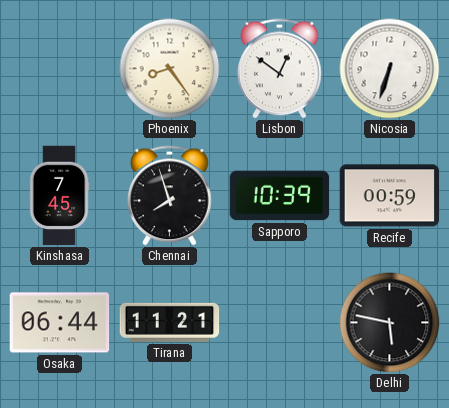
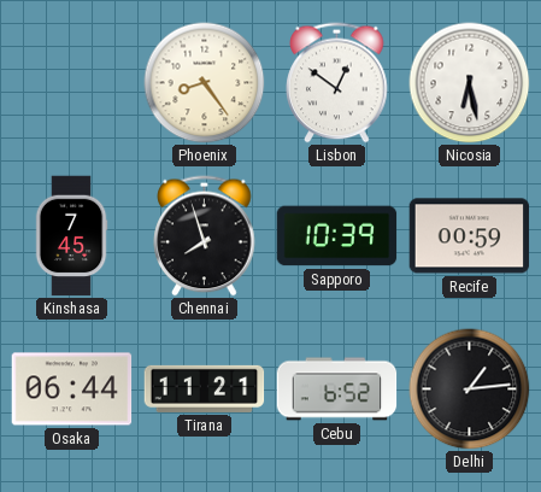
Nicosia: 6:33 -> 6:28 (470, 83)
Cebu: none -> 6:52 (337, 389)
Delhi: 5:47 -> 1:14 (470, 389)
